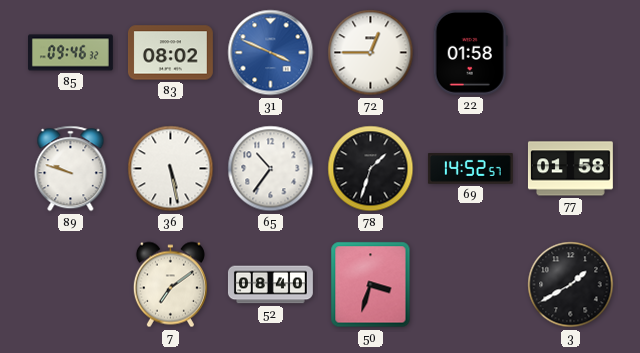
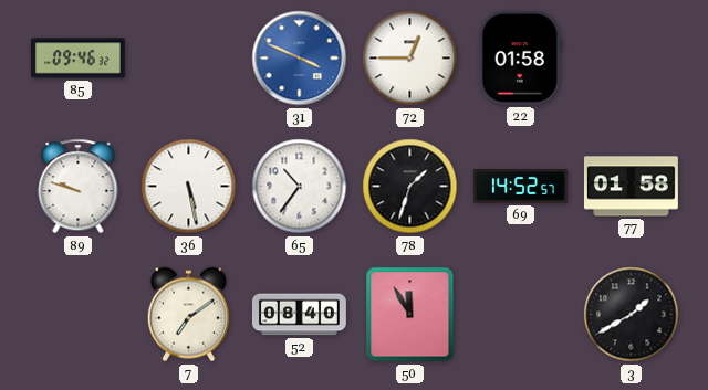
83: 08:02 -> none (170, 53)
50: 3:33 -> 11:55 (410, 315)
